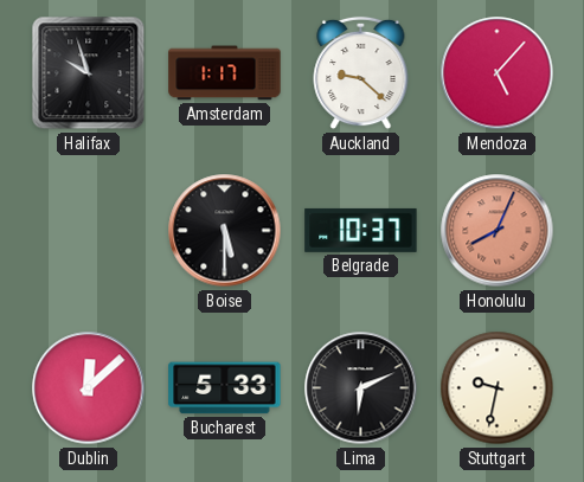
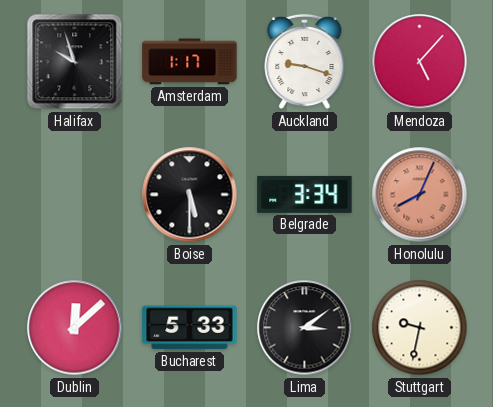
Auckland: 9:22 -> 9:18 (305, 62)
Belgrade: 10:37 -> 3:34 (305, 194)
Lima: 6:11 -> 3:09 (305, 328)
